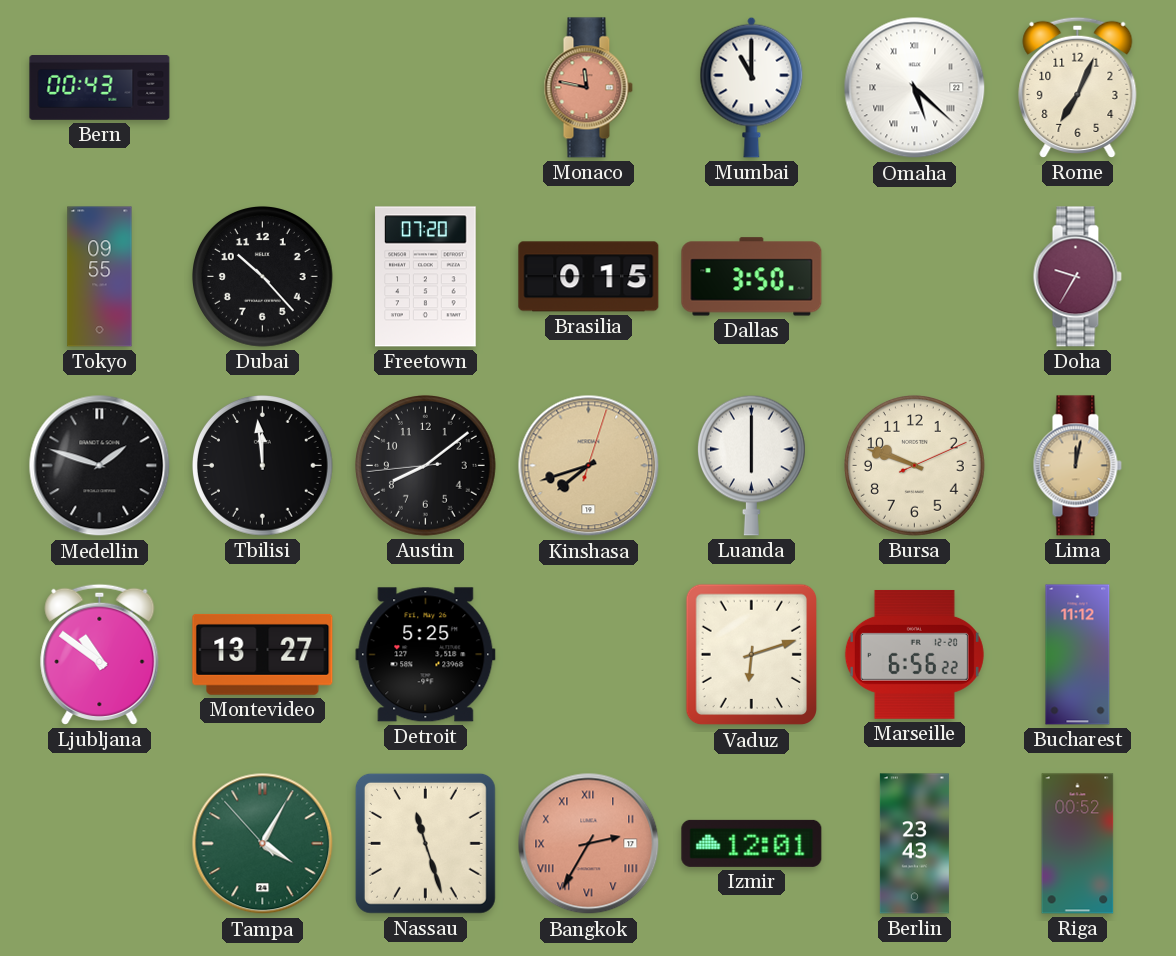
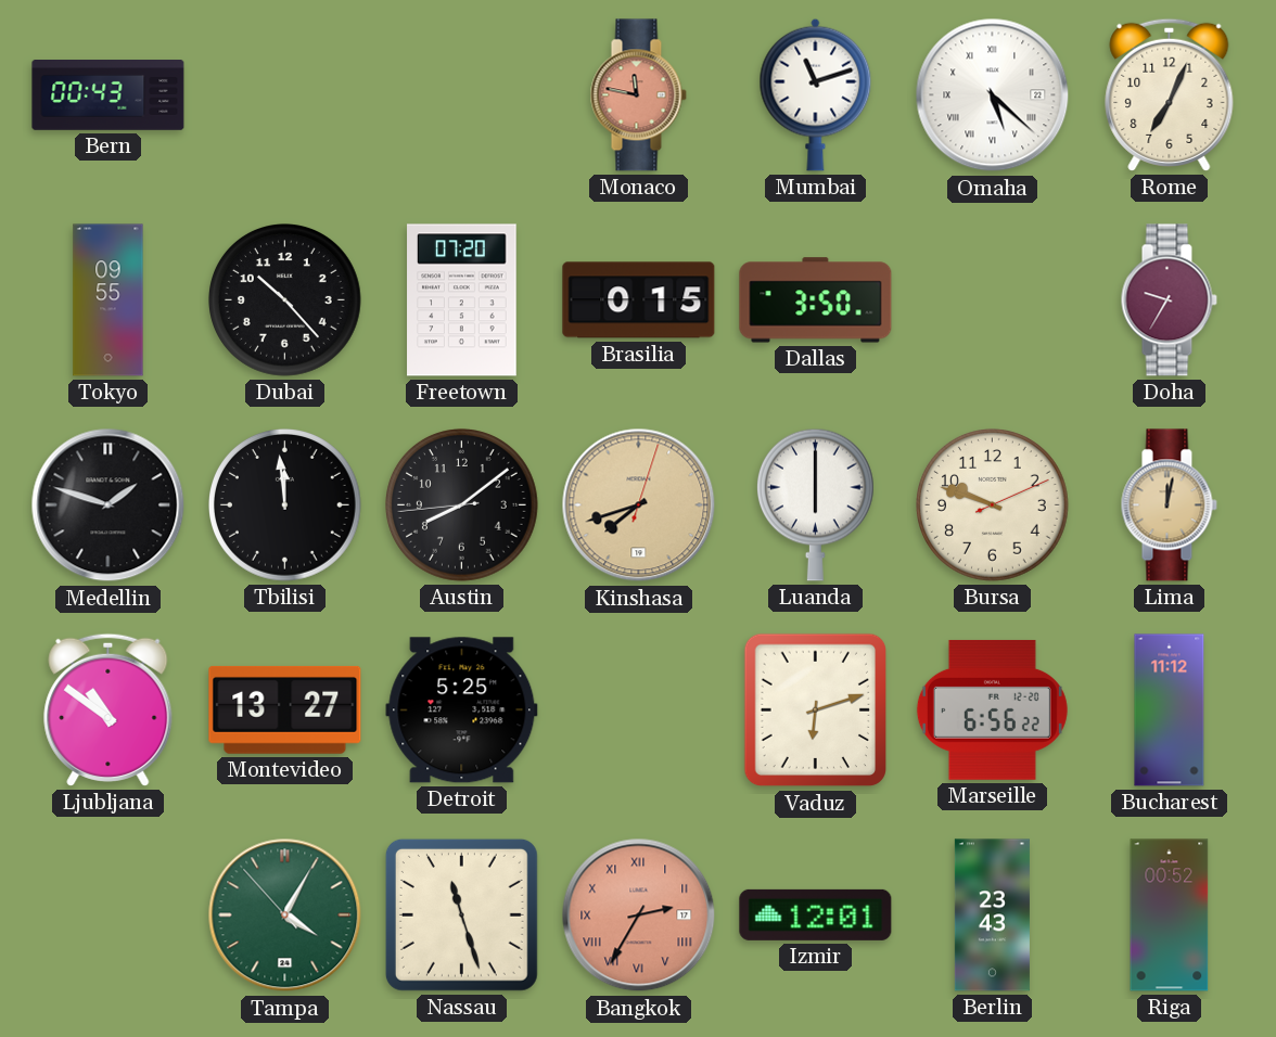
Mumbai: 11:00 -> 11:12 (816, 94)
